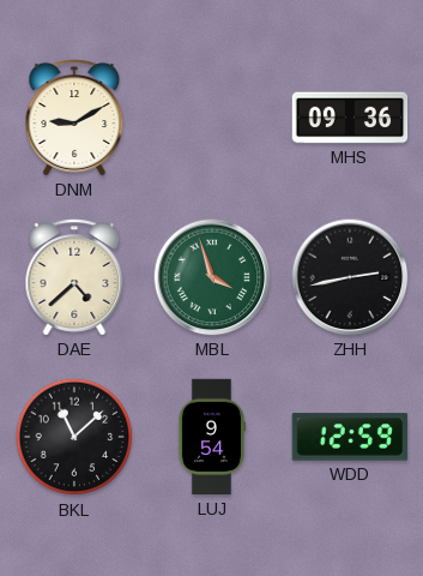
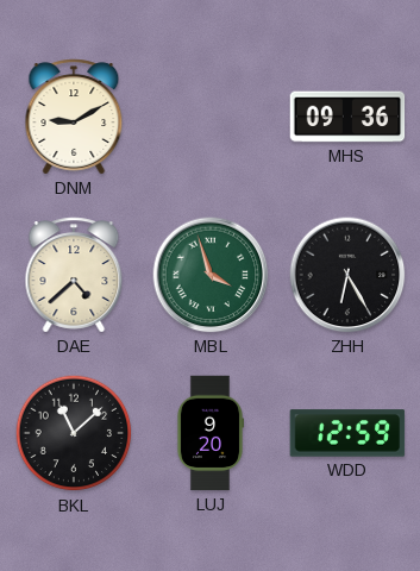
ZHH: 2:43 -> 6:25 (347, 275)
LUJ: 9:54 -> 9:20 (209, 433)
